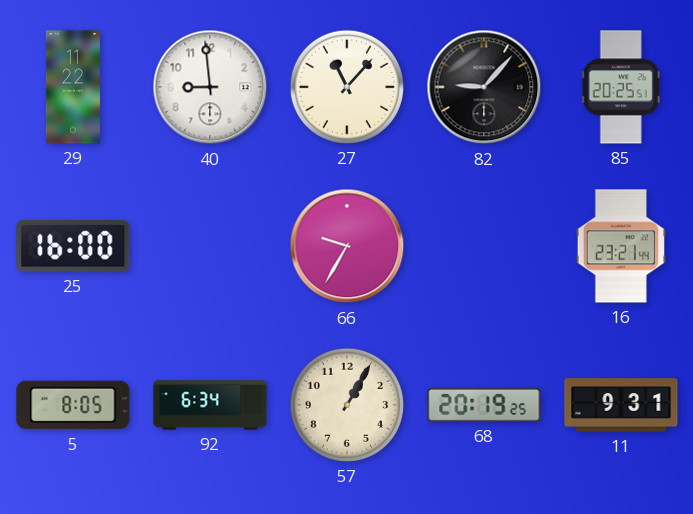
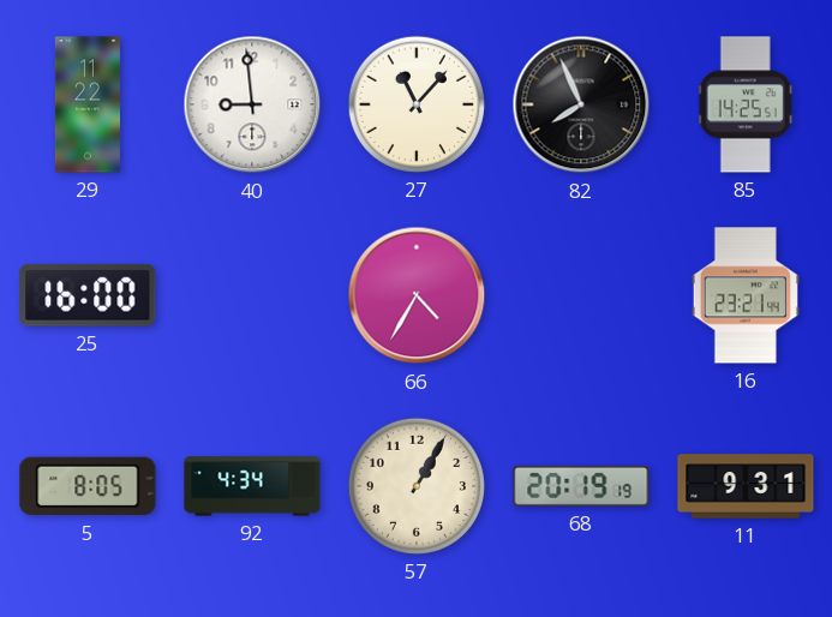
82: 9:07 -> 7:56 (581, 104)
85: 20:25 -> 14:25 (746, 104)
66: 9:35 -> 4:35 (417, 295)
92: 6:34 -> 4:34 (252, 486)
68: 20:19:25 -> 20:19:19 (581, 486)
